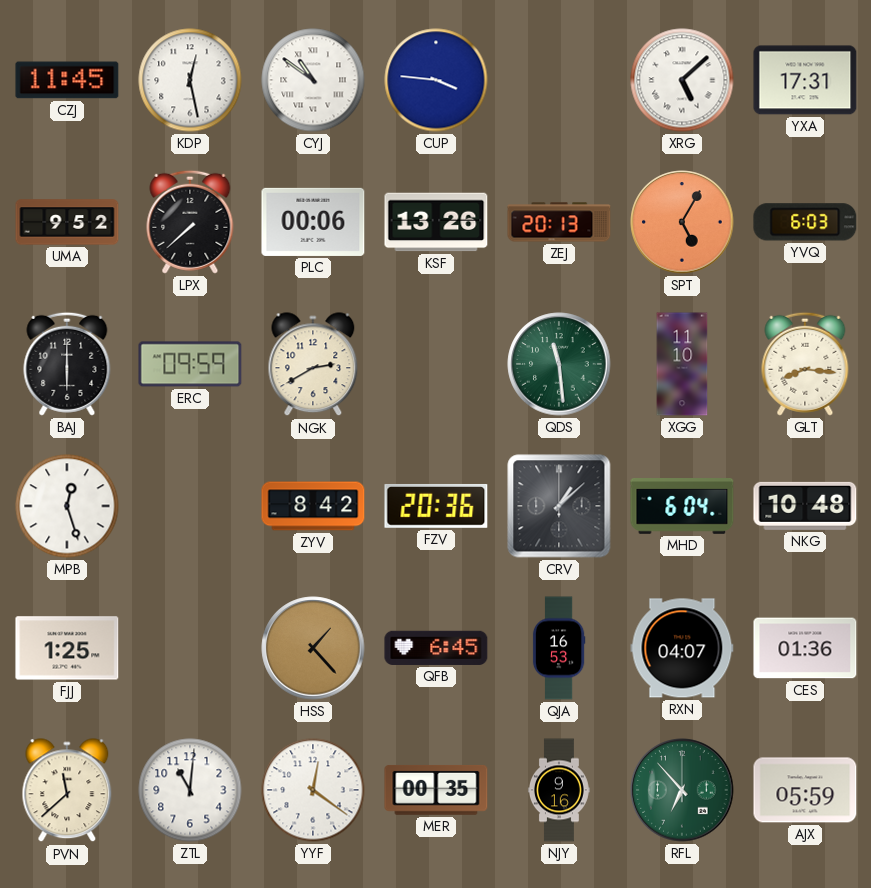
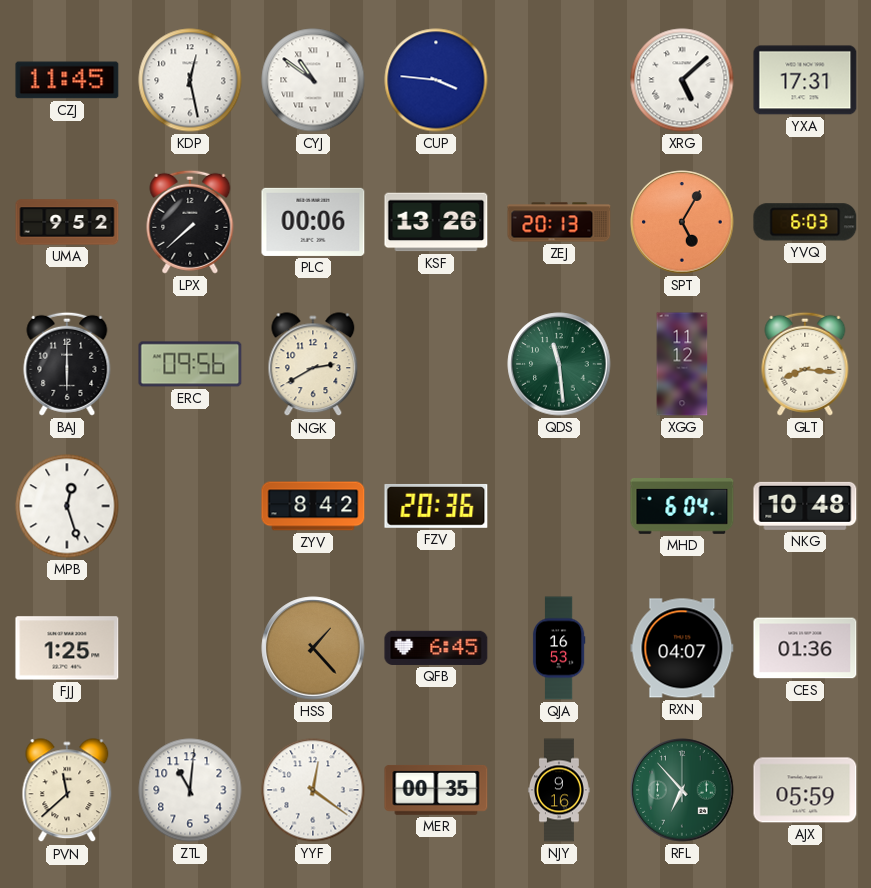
ERC: 09:59 -> 09:56 (190, 364)
XGG: 11:10 -> 11:12 (682, 364)
CRV: 1:08 -> none (559, 506)
